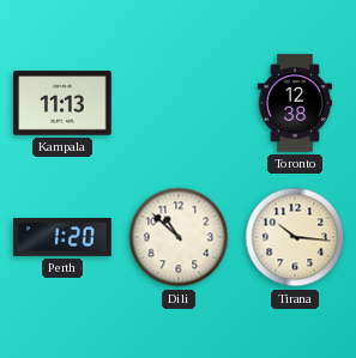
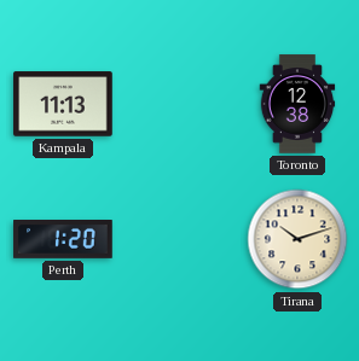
Dili: 10:52 -> none (179, 237)
Tirana: 10:16 -> 10:12 (297, 239)
